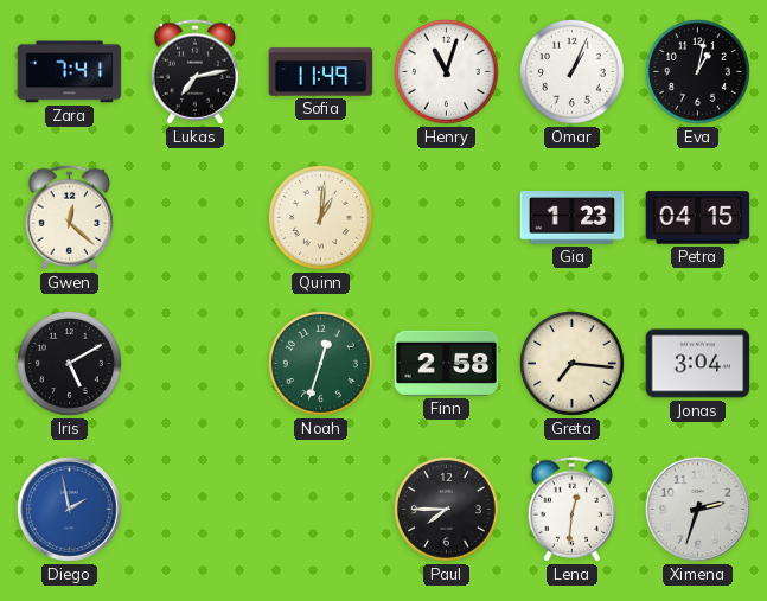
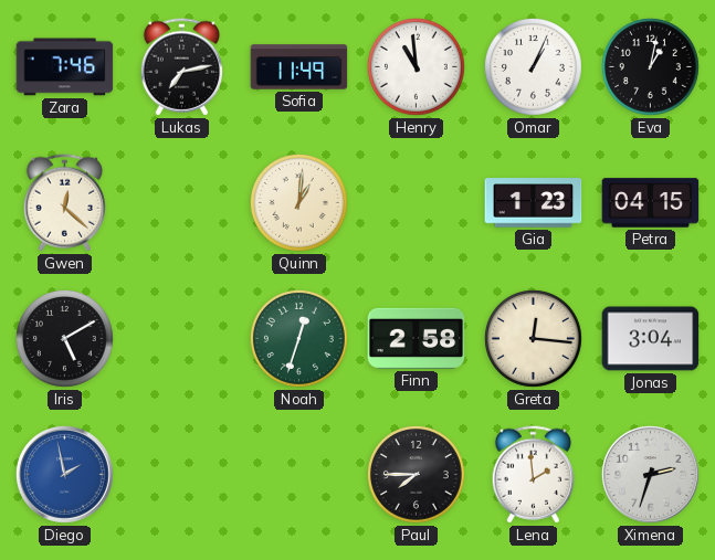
Zara: 7:41 -> 7:46 (65, 67)
Henry: 11:03 -> 10:59 (416, 66)
Greta: 7:16 -> 12:16 (533, 338)
Lena: 12:31 -> 1:59 (533, 475)
